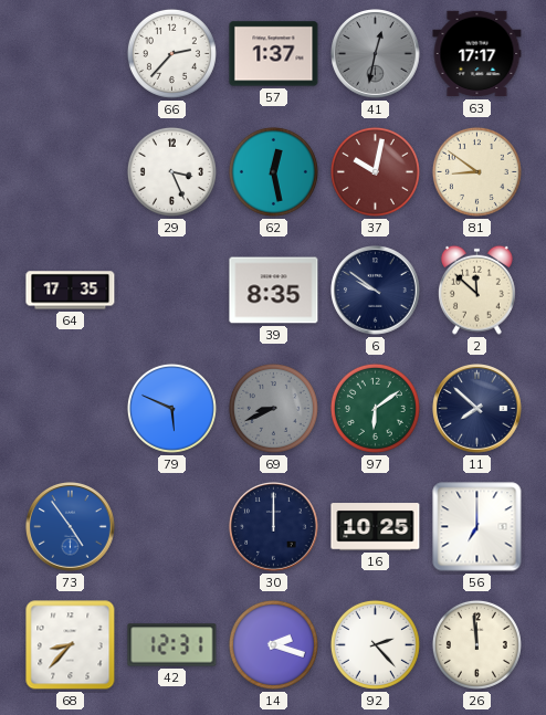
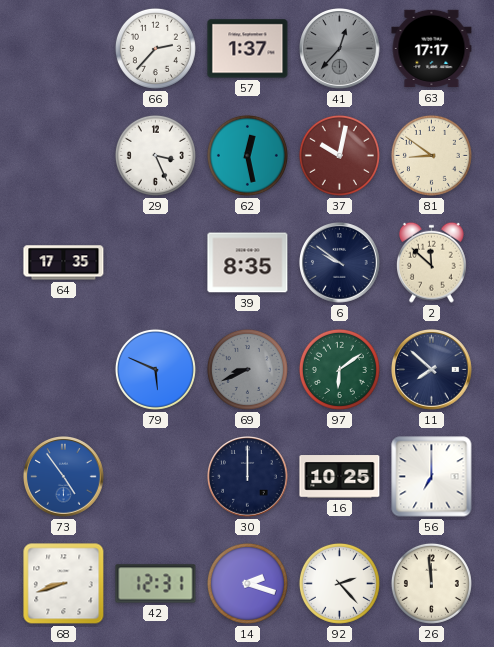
41: 12:32 -> 12:37 (340, 49)
68: 8:37 -> 8:42 (64, 584)
